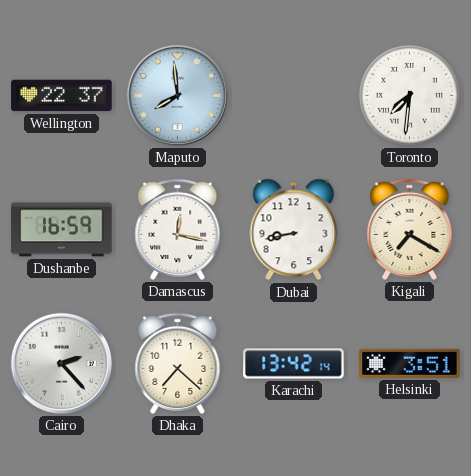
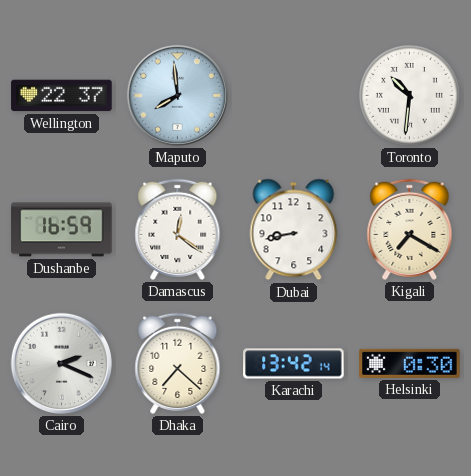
Toronto: 7:31 -> 10:31 (409, 95)
Damascus: 12:17 -> 12:21 (178, 229)
Cairo: 2:23 -> 2:19 (61, 363)
Helsinki: 3:51 -> 0:30 (410, 363)
